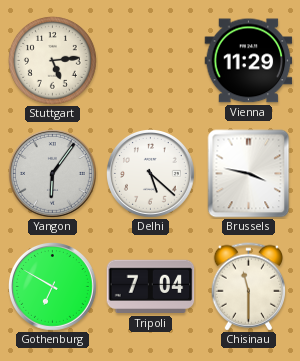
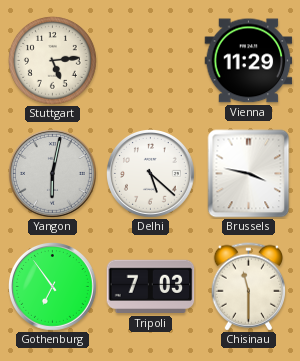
Yangon: 6:06 -> 6:02 (53, 174)
Gothenburg: 6:50 -> 6:54 (53, 287)
Tripoli: 7:04 -> 7:03 (151, 287)
